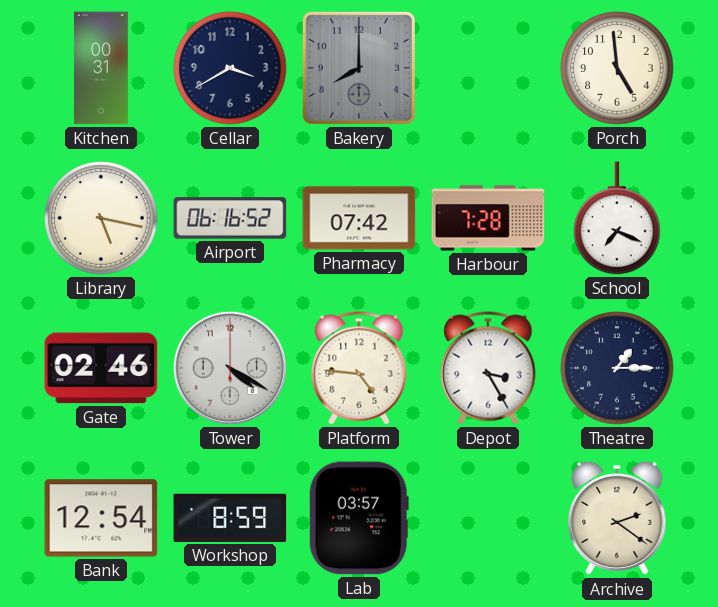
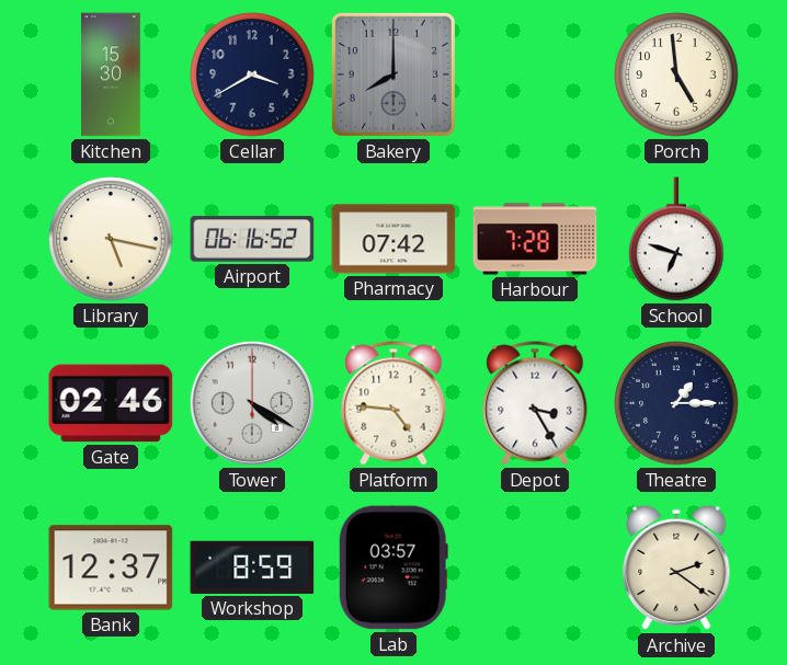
Kitchen: 00:31 -> 15:30 (111, 74)
School: 7:19 -> 6:48 (676, 239)
Bank: 12:54 -> 12:37 (111, 567)
